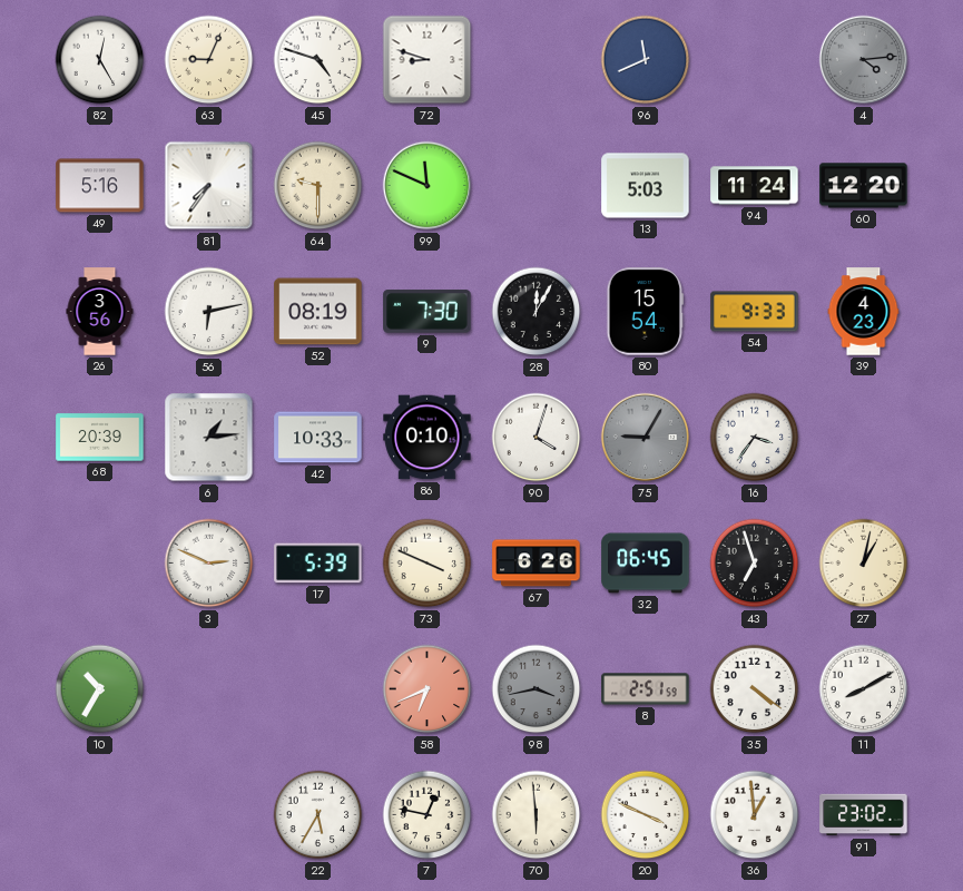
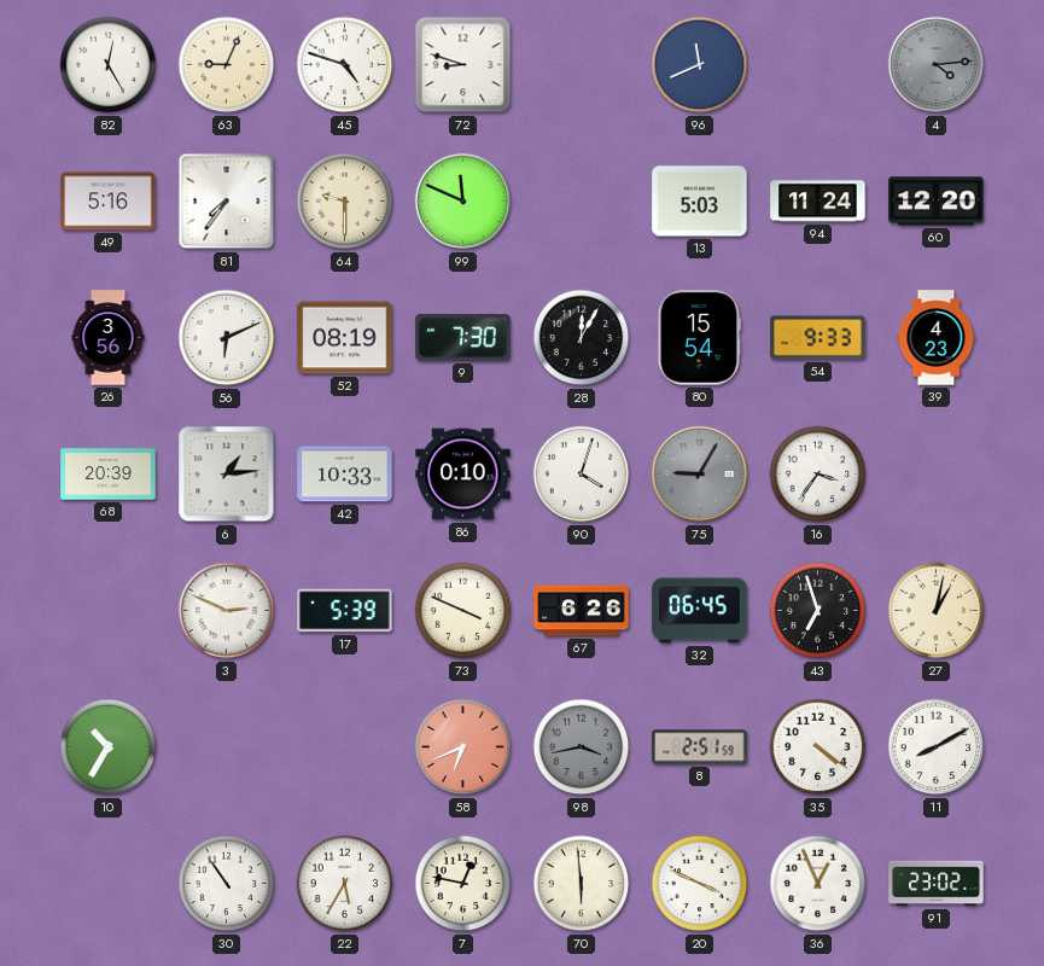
56: 6:13 -> 6:11 (227, 338)
30: none -> 10:54 (227, 884)
36: 12:59 -> 12:56 (818, 884)
